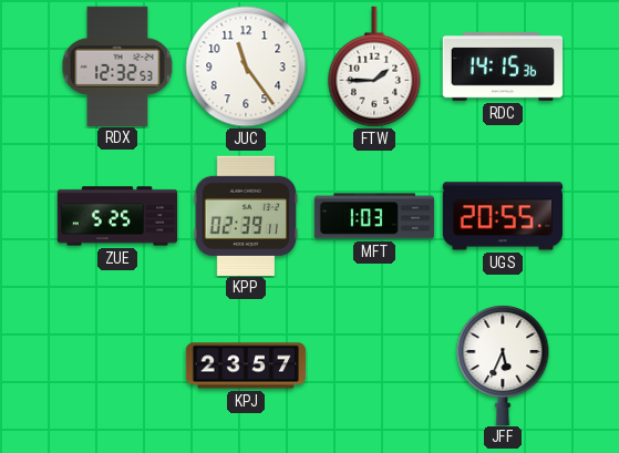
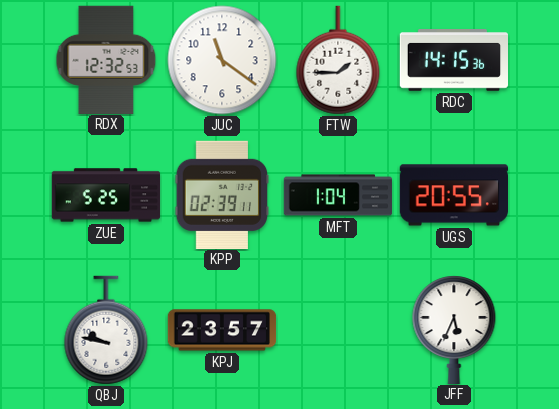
JUC: 11:24 -> 11:21 (222, 60)
MFT: 1:03 -> 1:04 (338, 195)
QBJ: none -> 9:47 (106, 330)
